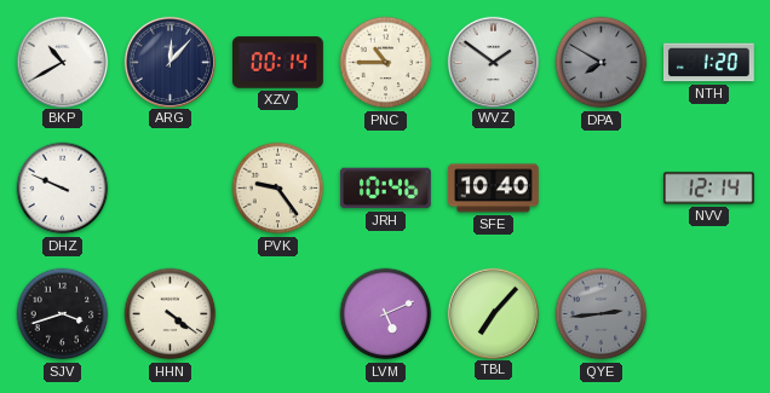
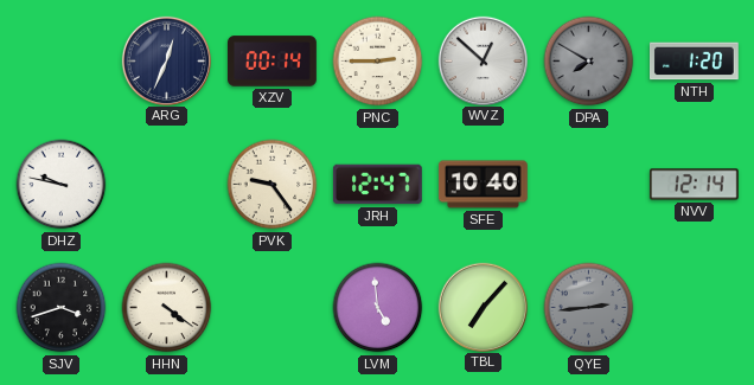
BKP: 10:40 -> none (62, 62)
ARG: 12:07 -> 12:34 (166, 60)
PNC: 10:45 -> 2:45 (378, 62)
WVZ: 1:51 -> 12:52 (483, 60)
DHZ: 9:49 -> 9:47 (62, 185)
JRH: 10:46 -> 12:47 (377, 185)
LVM: 5:11 -> 4:59 (378, 308)
